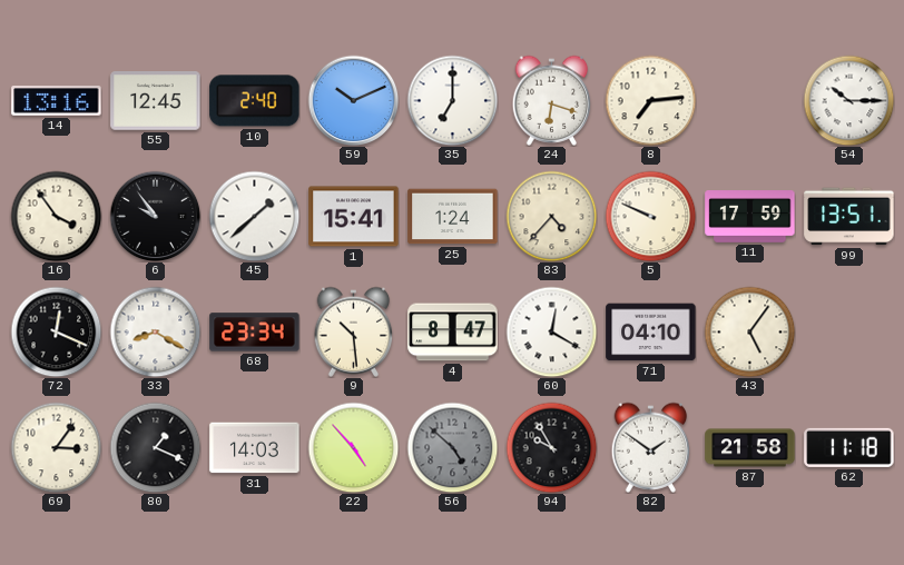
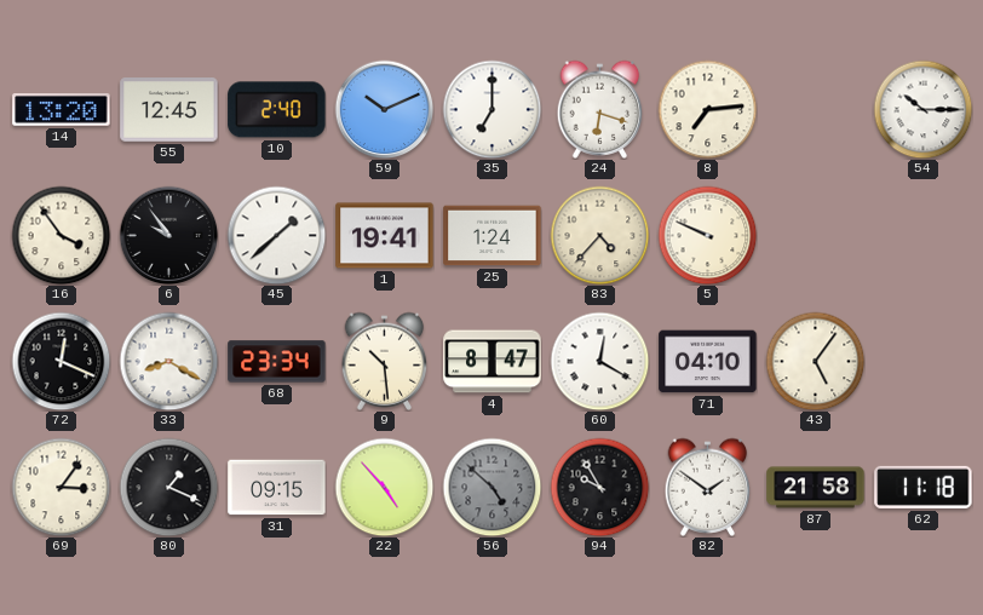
14: 13:16 -> 13:20 (62, 110)
1: 15:41 -> 19:41 (385, 236)
11: 17:59 -> none (750, 217)
99: 13:51 -> none (849, 217)
31: 14:03 -> 09:15 (277, 488)
